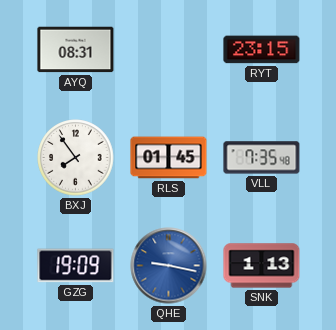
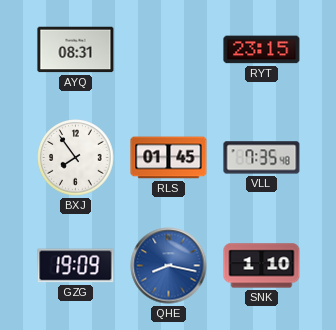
QHE: 9:17 -> 8:17 (169, 266)
SNK: 1:13 -> 1:10 (262, 266)
